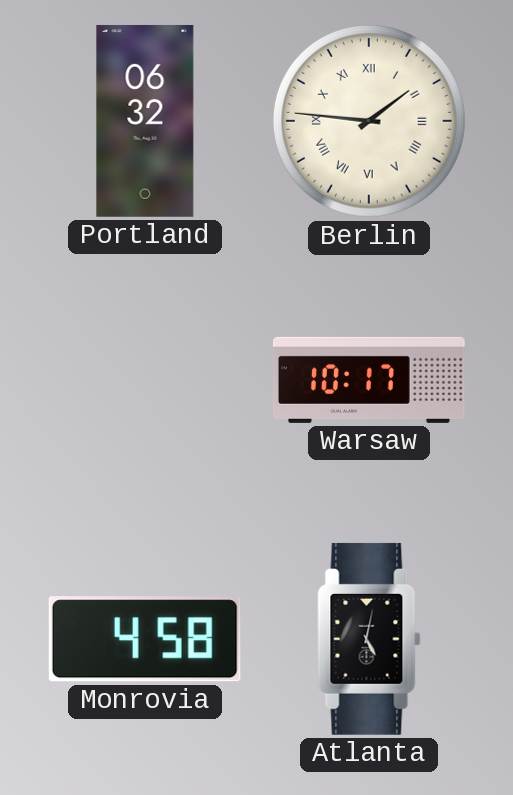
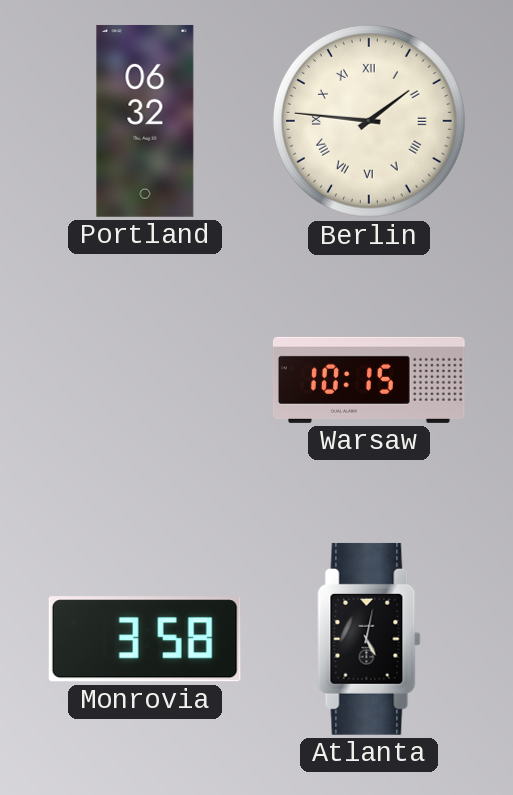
Warsaw: 10:17 -> 10:15 (370, 380)
Monrovia: 4:58 -> 3:58 (145, 639)
